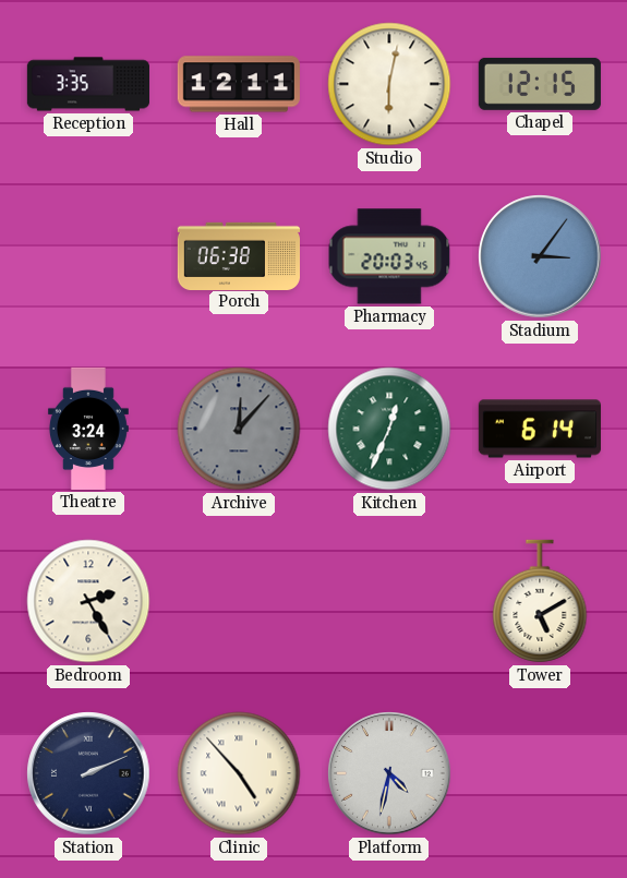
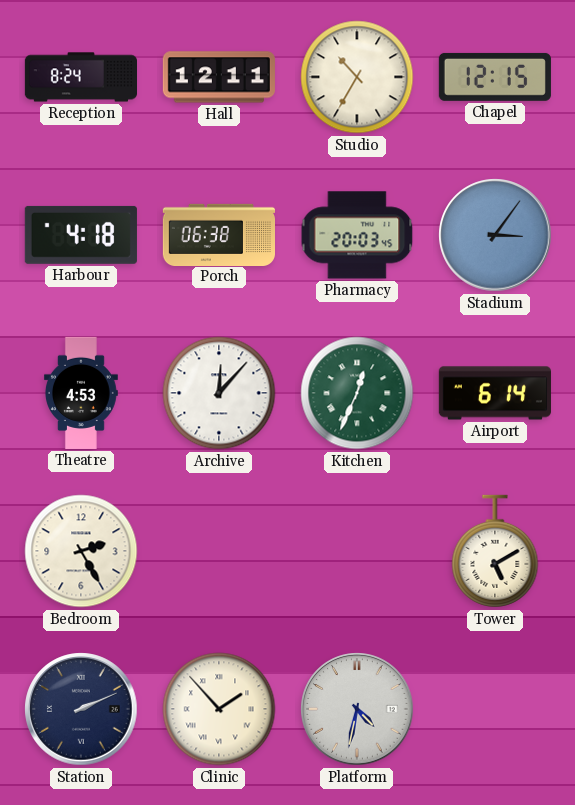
Reception: 3:35 -> 8:24 (80, 77)
Studio: 6:02 -> 10:35 (357, 77)
Harbour: none -> 4:18 (81, 235)
Theatre: 3:24 -> 4:53 (81, 393)
Archive dial: grey -> white (219, 393)
Clinic: 4:53 -> 1:53 (219, 709)
